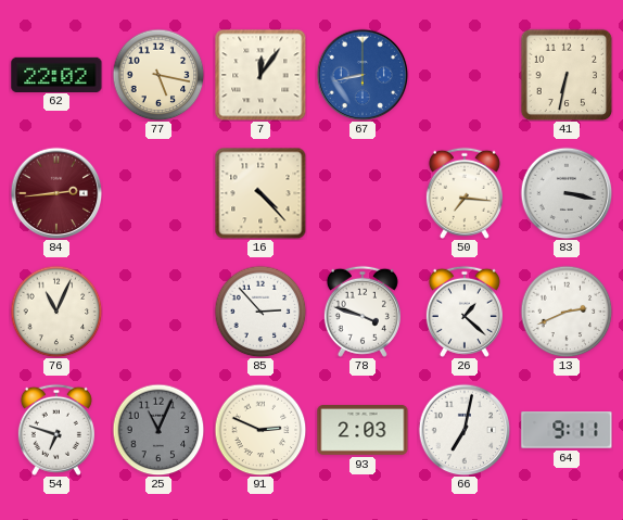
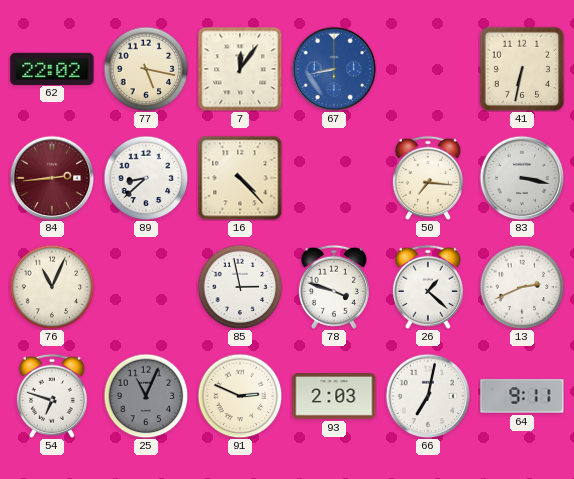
89: none -> 8:38 (146, 178)
85: 2:53 -> 2:58 (240, 287)
